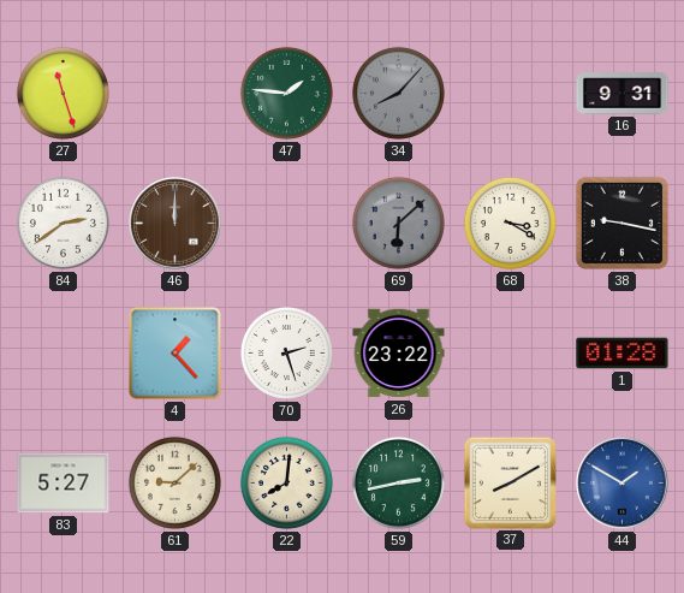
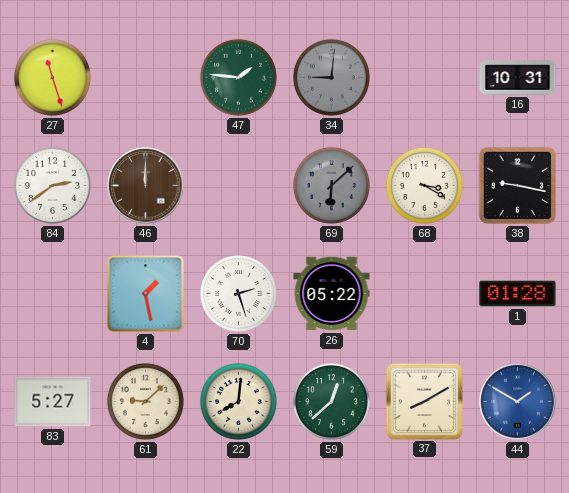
34: 8:07 -> 9:01 (331, 77)
16: 9:31 -> 10:31 (518, 78)
4: 1:23 -> 1:28 (146, 294)
26: 23:22 -> 05:22 (332, 294)
59: 2:43 -> 12:38 (331, 401)
